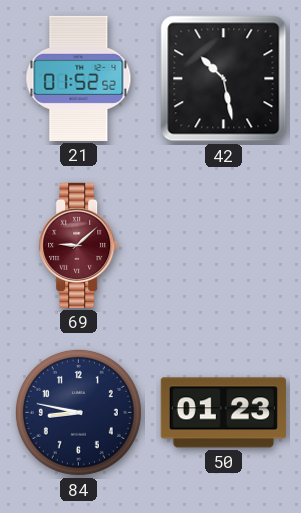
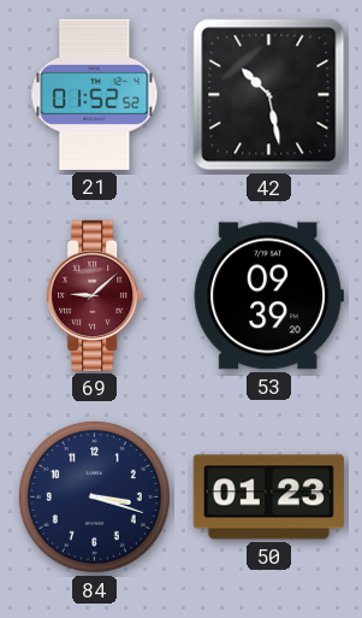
53: none -> 09:39 (268, 296)
84: 8:47 -> 3:18 (94, 496)
